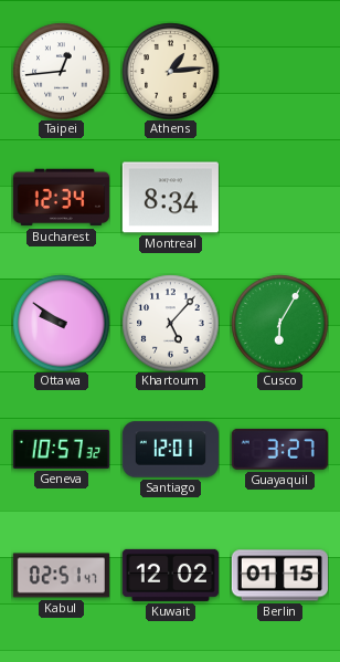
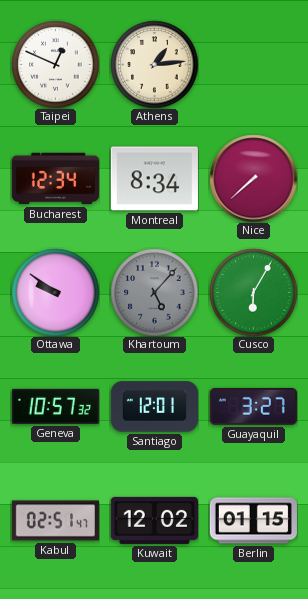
Taipei: 12:44 -> 12:49 (55, 64)
Nice: none -> 7:38 (253, 178)
Khartoum dial: white -> grey (154, 292)
